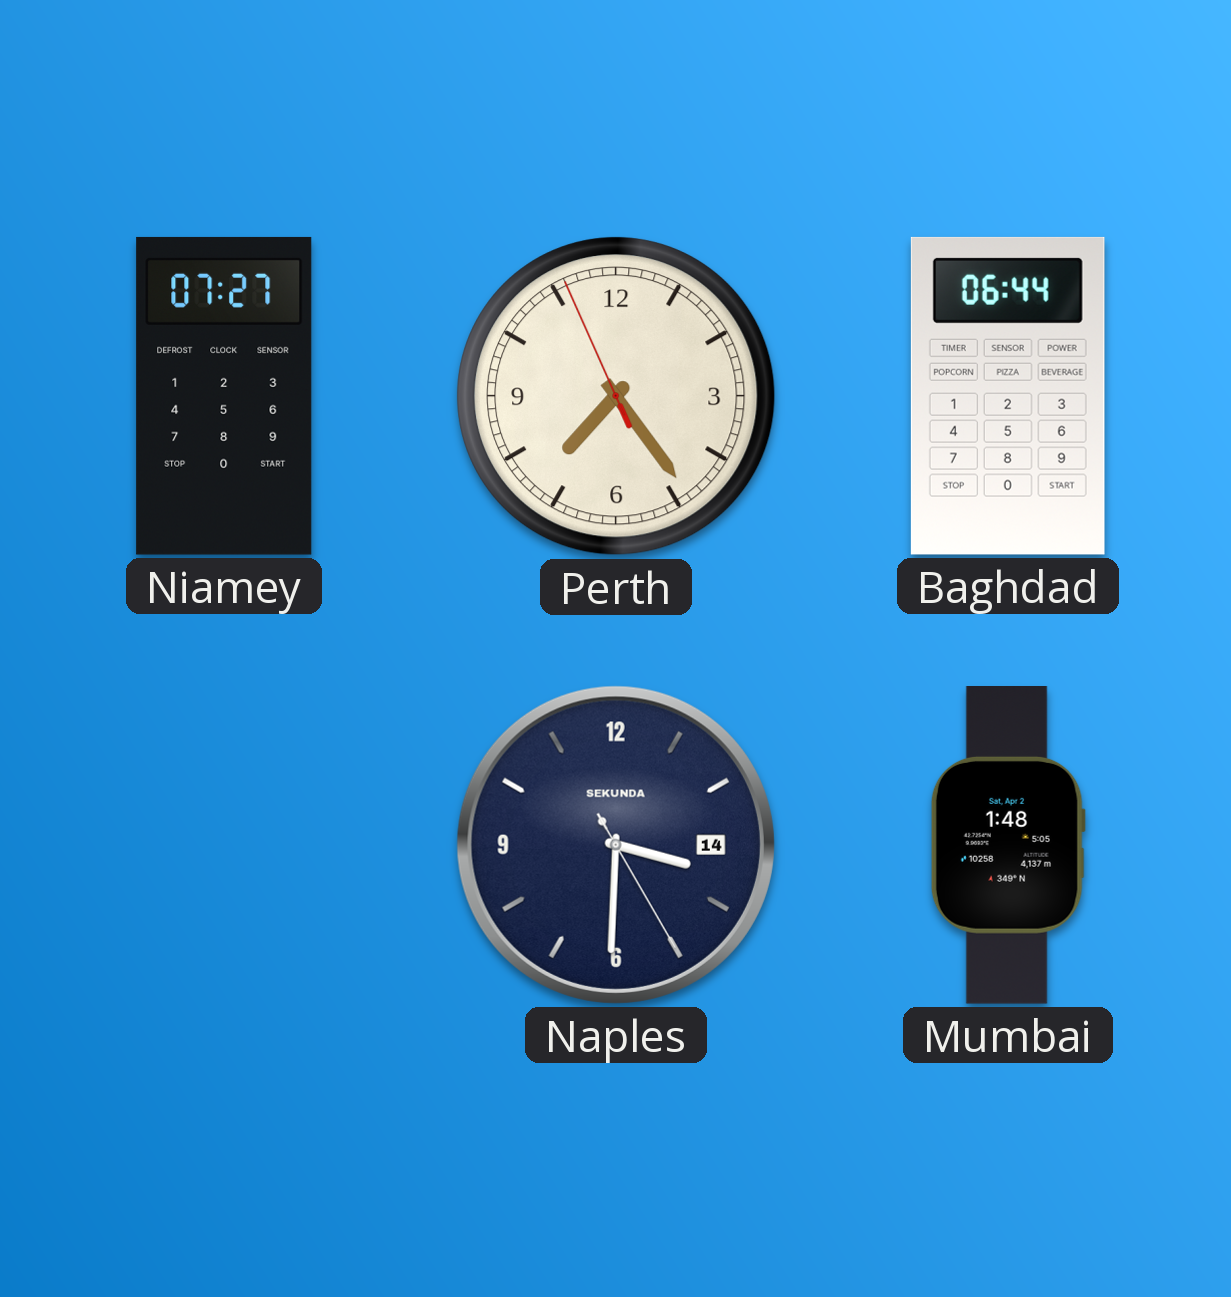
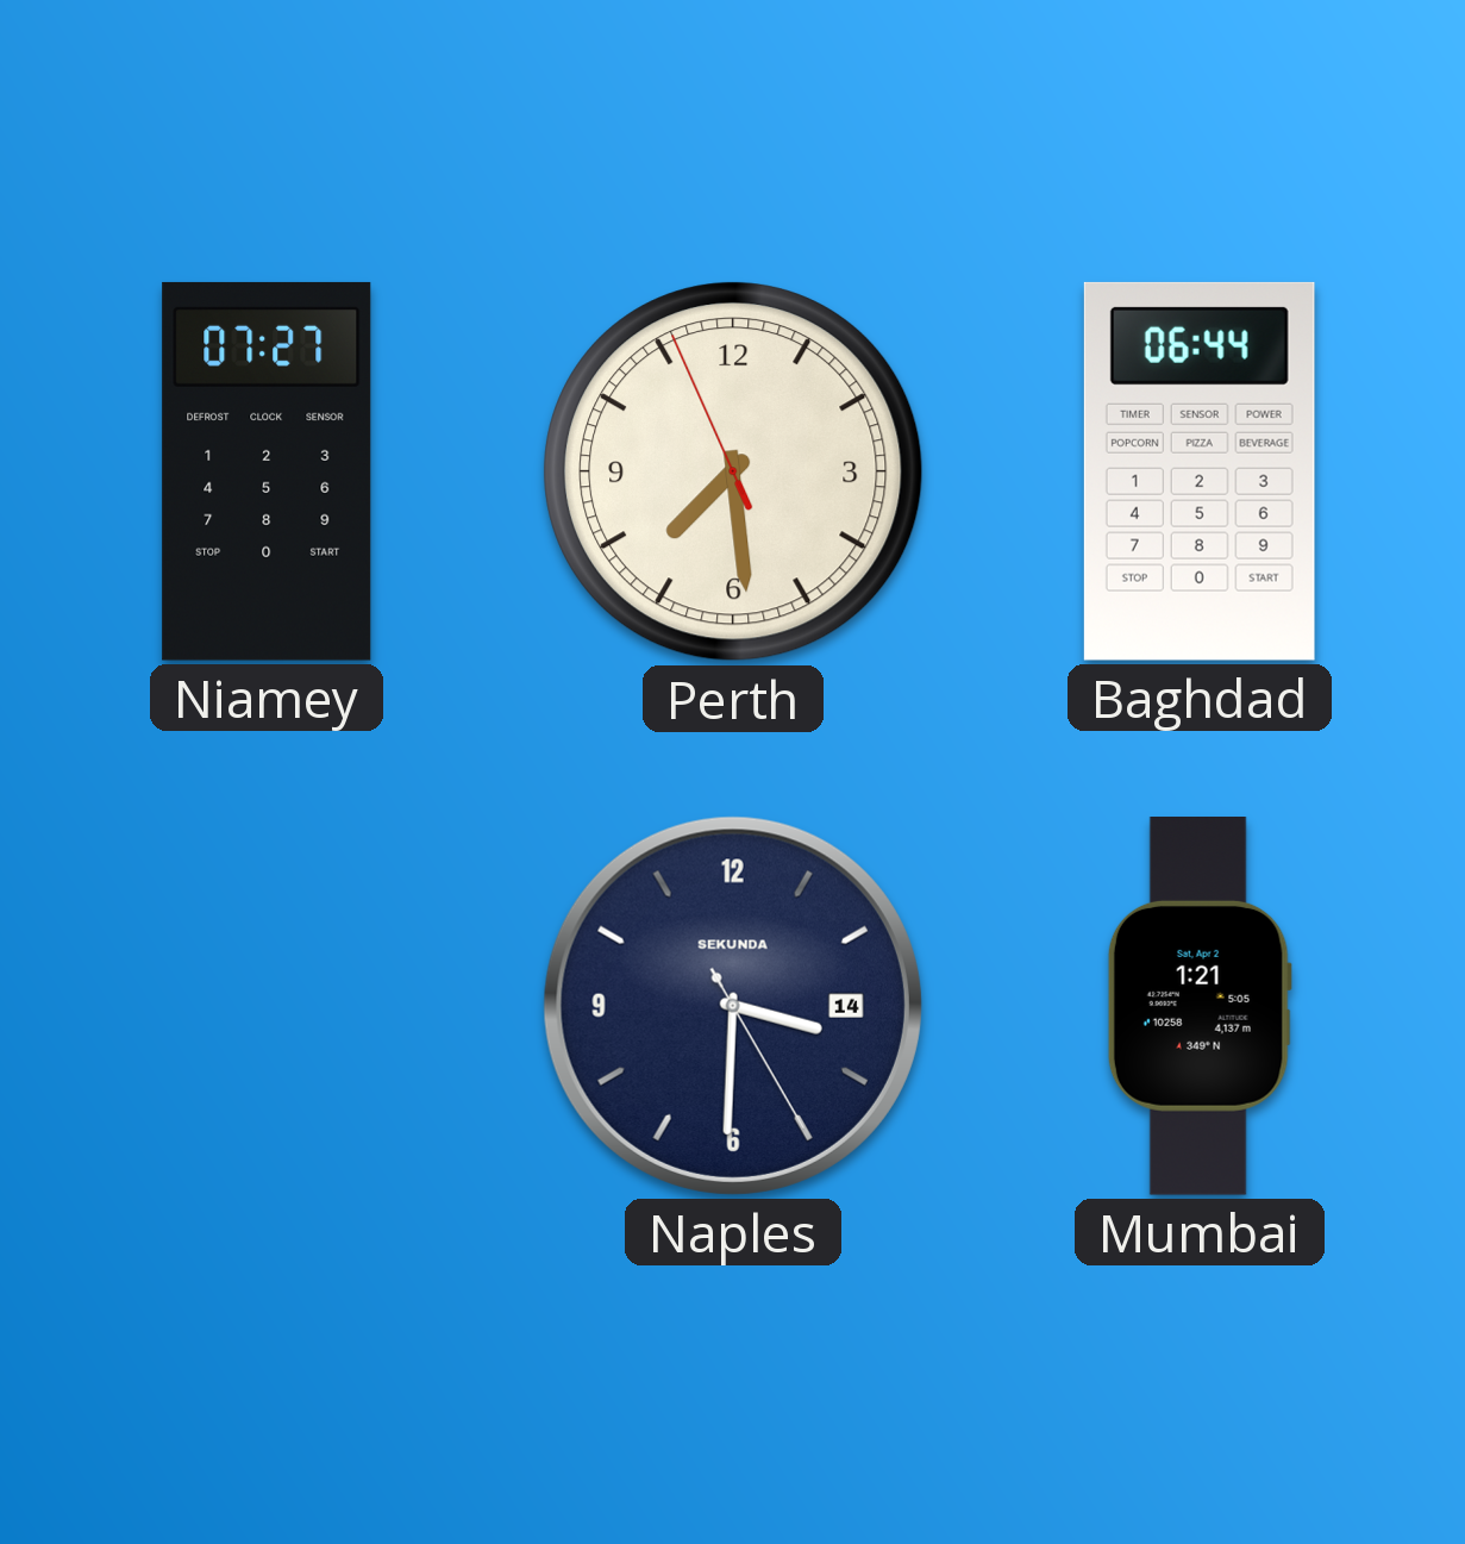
Perth: 7:23 -> 7:28 (733, 471)
Mumbai: 1:48 -> 1:21 (1200, 1007)
